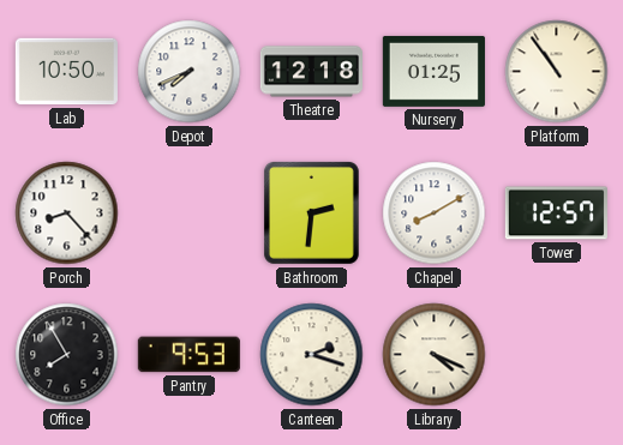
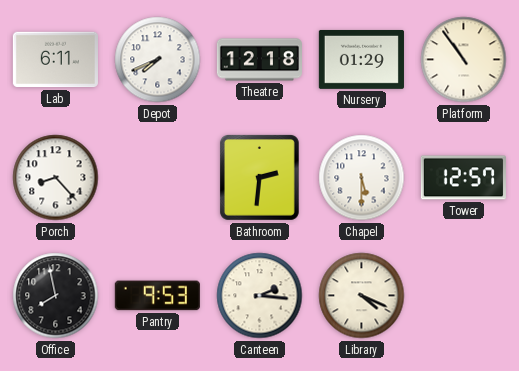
Lab: 10:50 -> 6:11 (55, 60)
Nursery: 01:25 -> 01:29 (361, 59)
Chapel: 8:10 -> 5:30 (362, 178)
Office: 7:55 -> 7:58 (56, 296)
Canteen: 2:18 -> 2:16 (260, 296)
